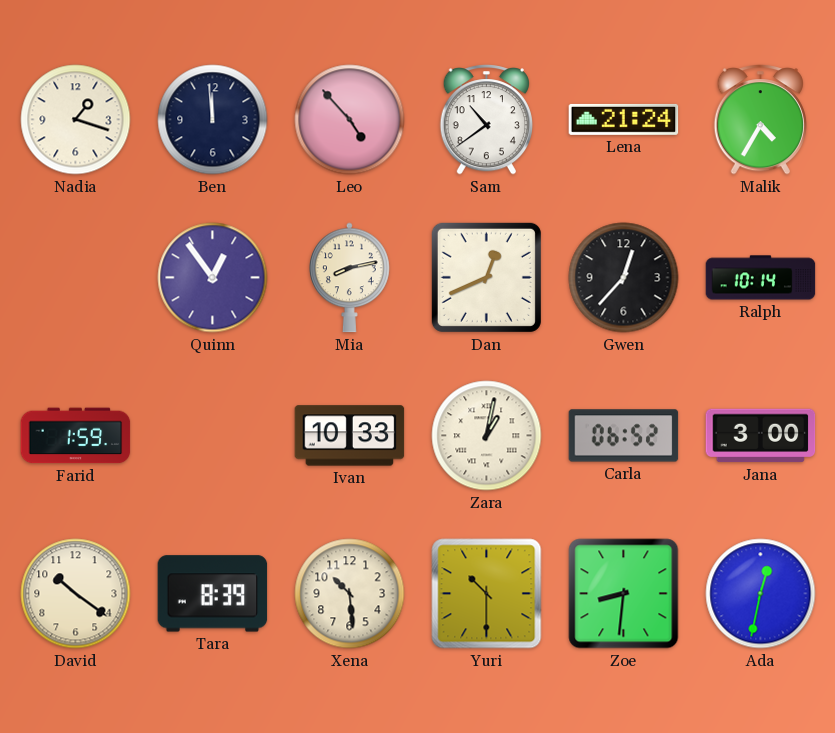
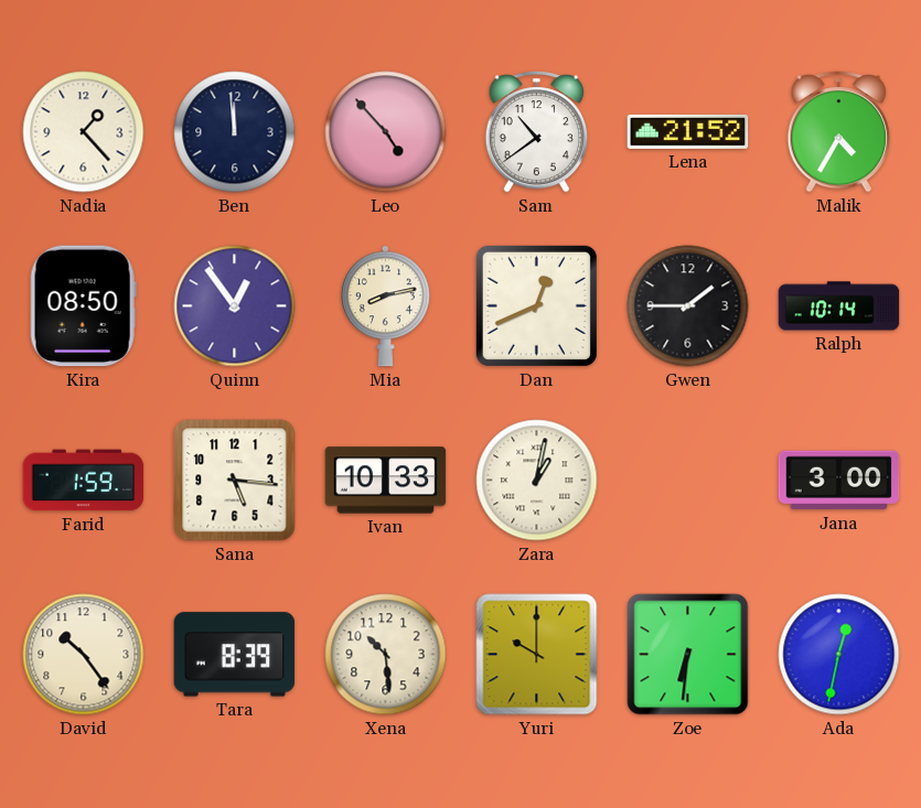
Nadia: 1:18 -> 1:23 (84, 132)
Lena: 21:24 -> 21:52 (688, 131)
Kira: none -> 08:50 (83, 306)
Gwen: 12:37 -> 1:45 (688, 306)
Sana: none -> 5:16 (235, 481)
Carla: 06:52 -> none (624, 436)
David: 10:21 -> 10:24 (84, 655)
Yuri: 10:30 -> 10:00 (537, 655)
Zoe: 8:31 -> 6:31 (688, 655)
